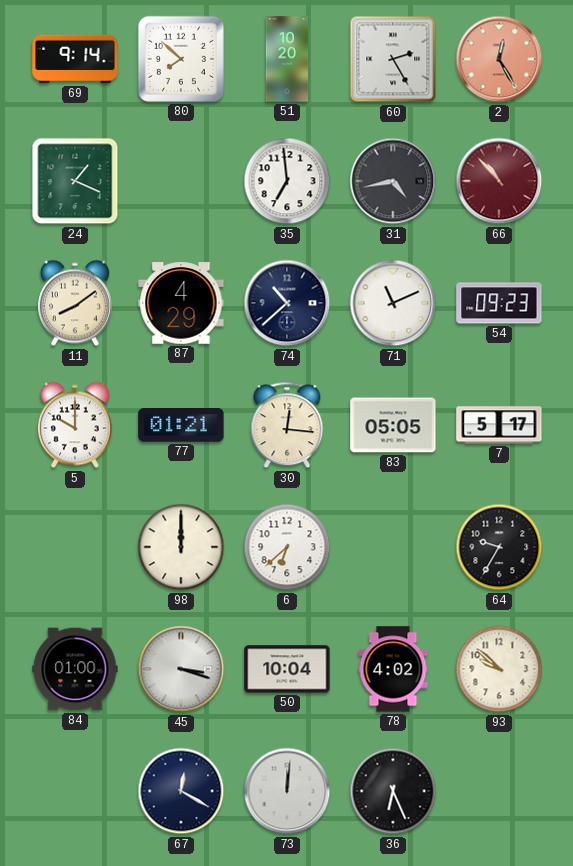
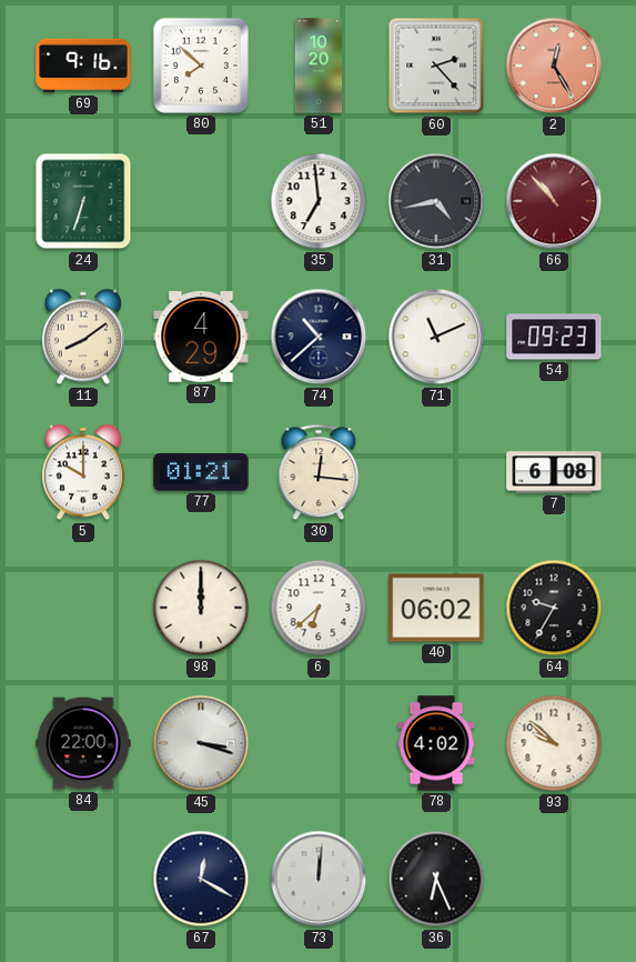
69: 9:14 -> 9:16 (83, 66)
60: 2:25 -> 2:23 (436, 66)
24: 1:19 -> 6:33 (83, 201)
83: 05:05 -> none (393, 425)
7: 5:17 -> 6:08 (554, 472)
40: none -> 06:02 (436, 608)
84: 01:00 -> 22:00 (83, 743)
50: 10:04 -> none (287, 669)
